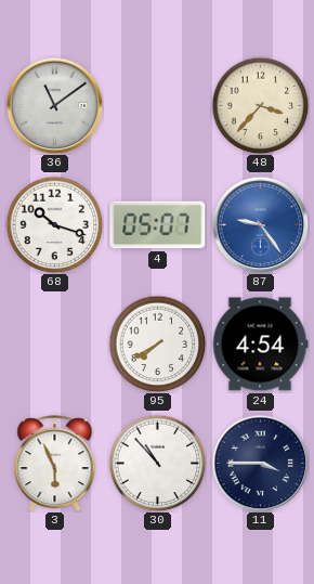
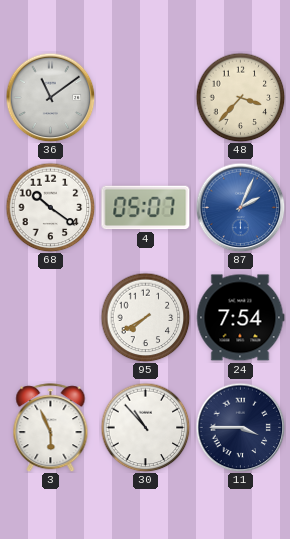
68: 10:18 -> 10:21 (50, 207)
87: 9:24 -> 2:04 (240, 207)
24: 4:54 -> 7:54 (240, 318)
